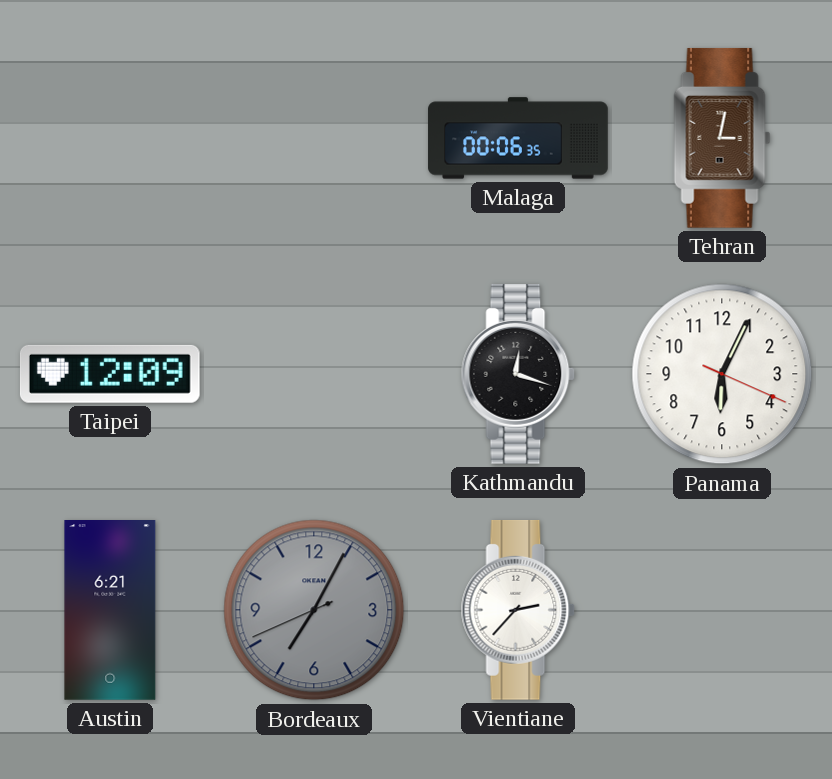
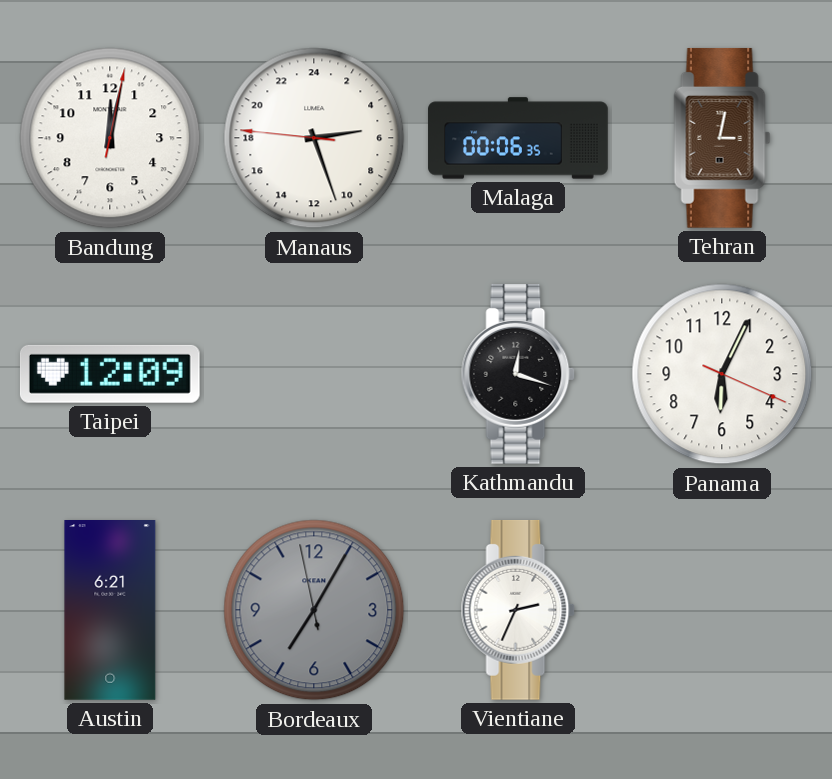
Bandung: none -> 12:02 (110, 138)
Manaus: none -> 5:26 (314, 138)
Bordeaux: 7:04:41 -> 7:04:58 (314, 610)
Vientiane: 2:37 -> 2:34 (518, 610)
